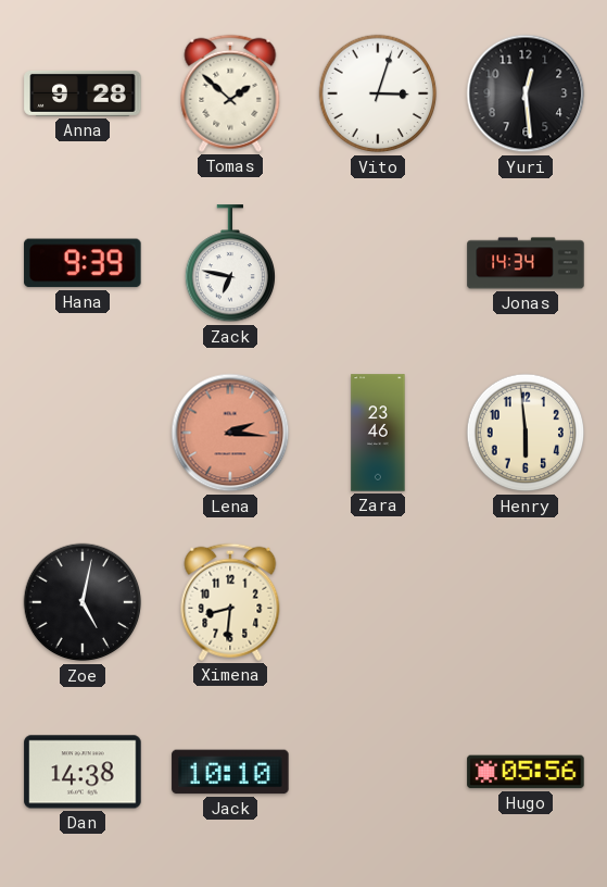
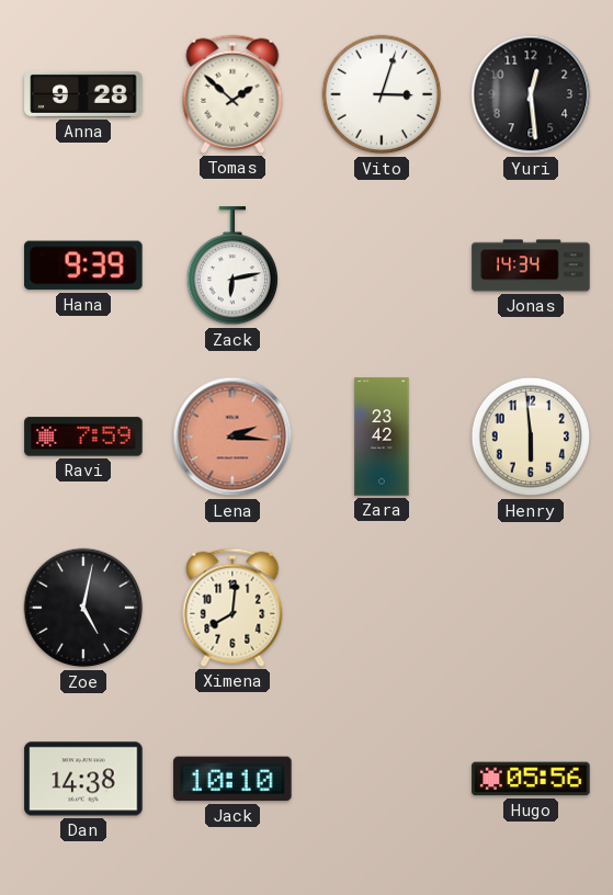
Zack: 6:47 -> 6:13 (231, 267)
Ravi: none -> 7:59 (83, 437)
Zara: 23:46 -> 23:42 (382, 437)
Ximena: 8:31 -> 8:01 (232, 608)
